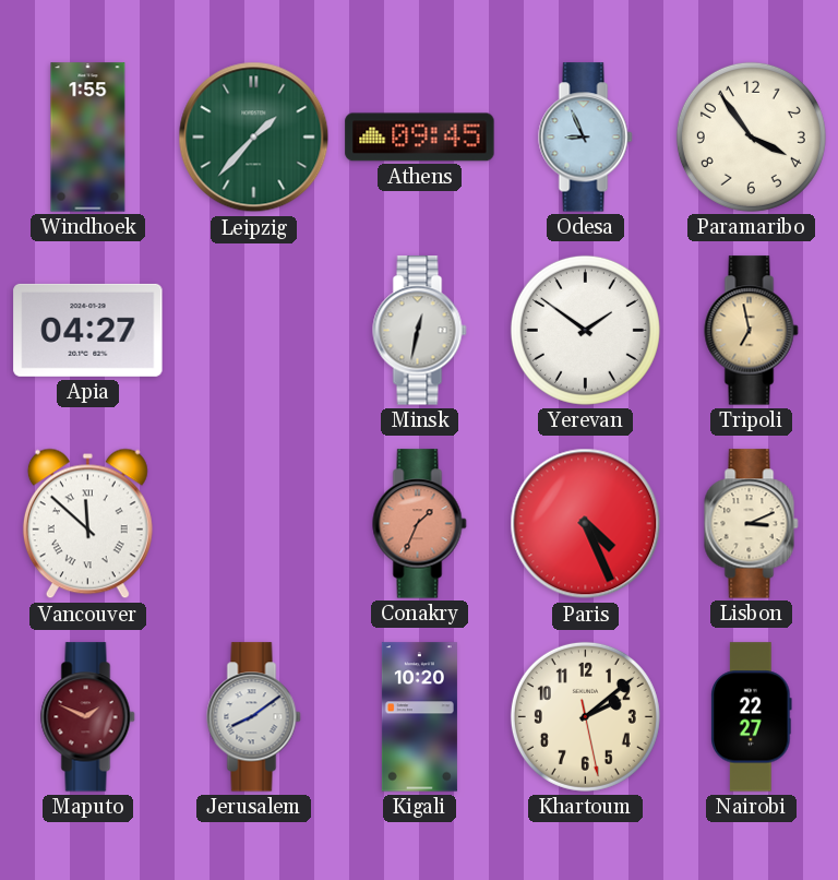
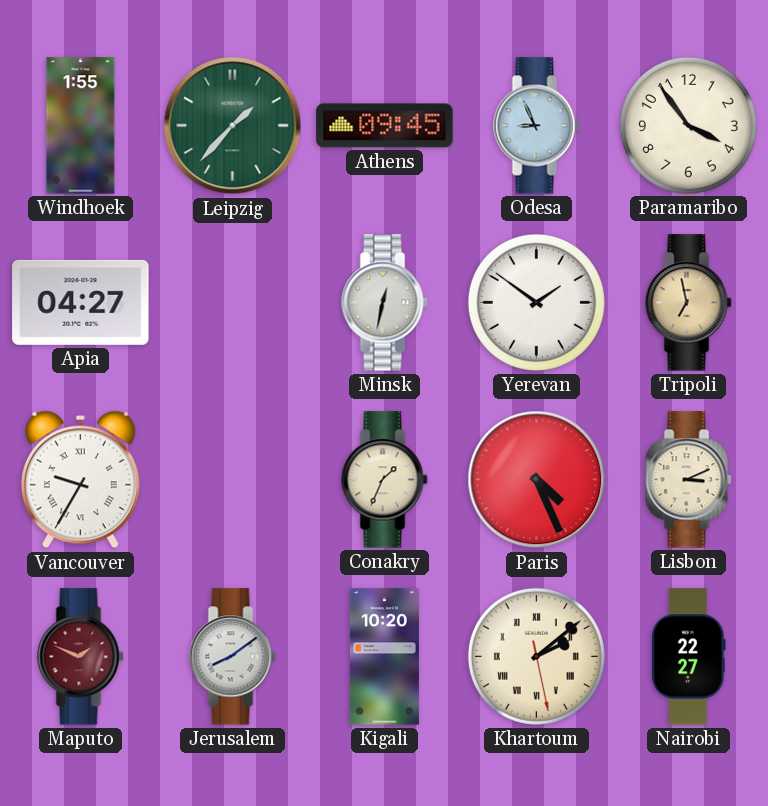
Vancouver: 11:52 -> 9:35 (80, 480)
Conakry dial: salmon -> cream (385, 480)
Khartoum numerals: Arabic -> Roman (536, 656)
